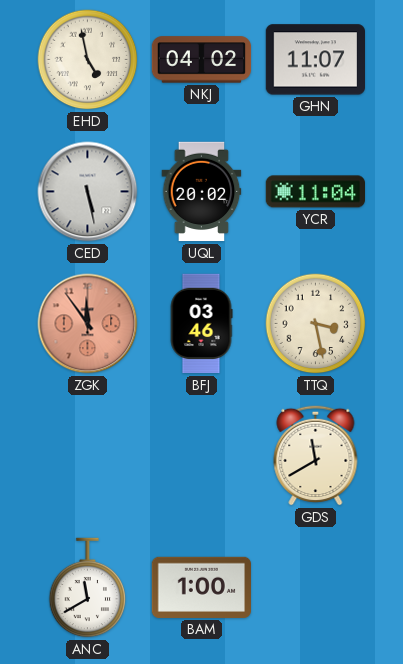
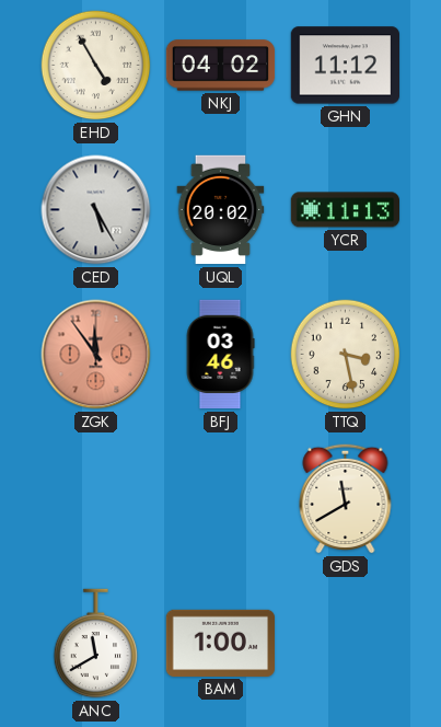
EHD: 4:58 -> 4:55 (96, 66)
GHN: 11:07 -> 11:12 (345, 66)
CED: 5:28 -> 5:25 (96, 210)
YCR: 11:04 -> 11:13 (345, 210)
